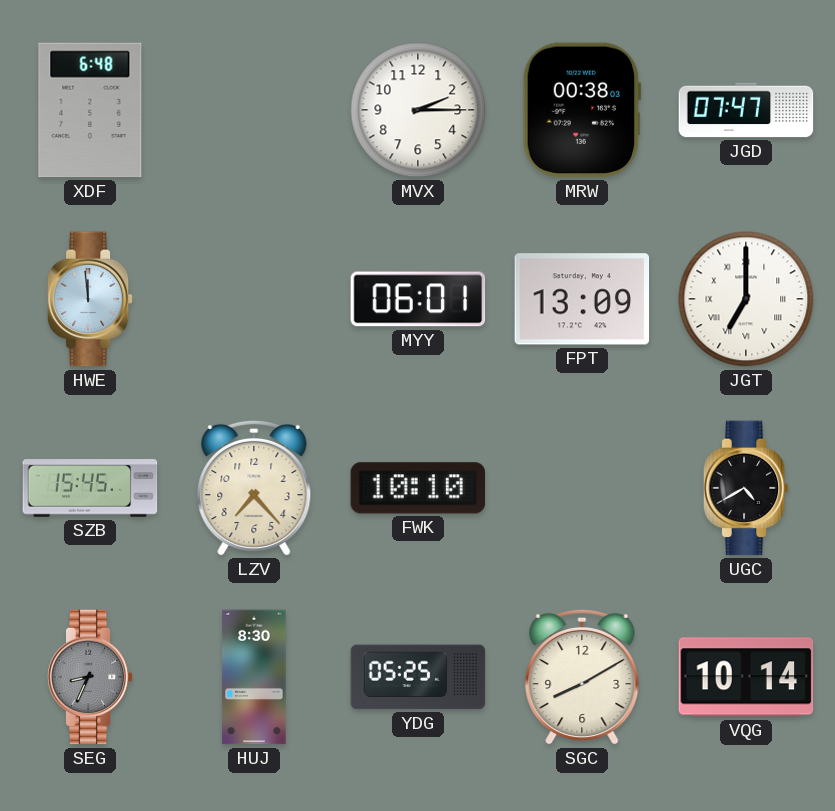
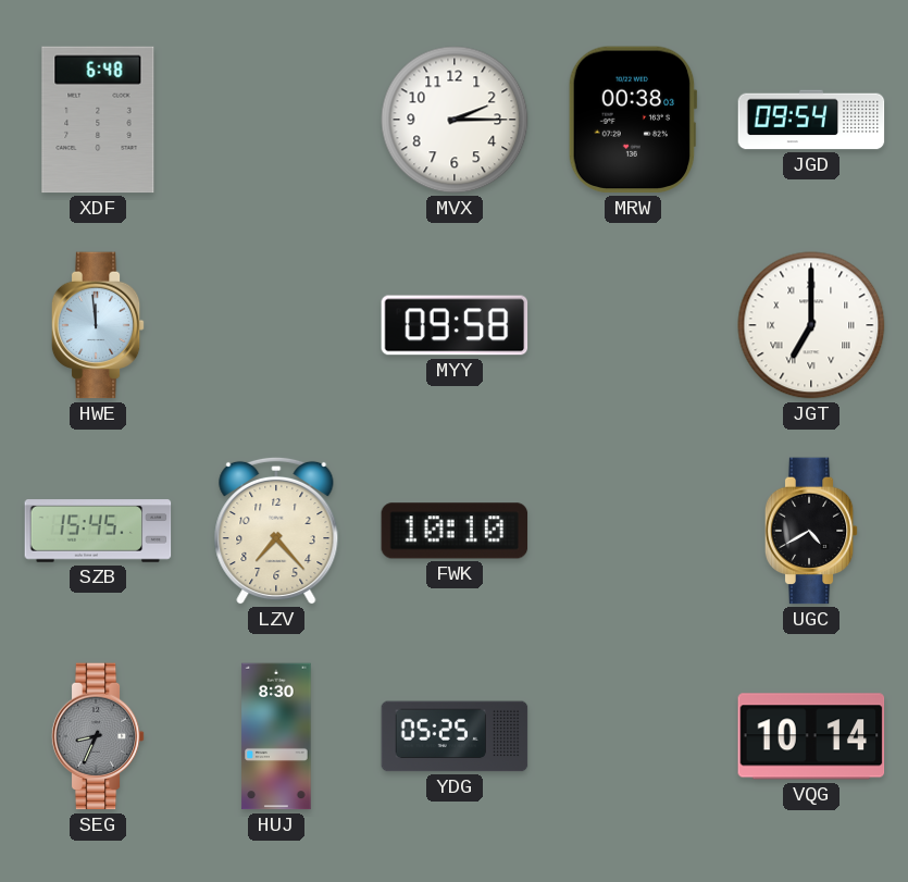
JGD: 07:47 -> 09:54 (811, 120)
MYY: 06:01 -> 09:58 (455, 325)
FPT: 13:09 -> none (582, 299)
SGC: 8:10 -> none (582, 677)
